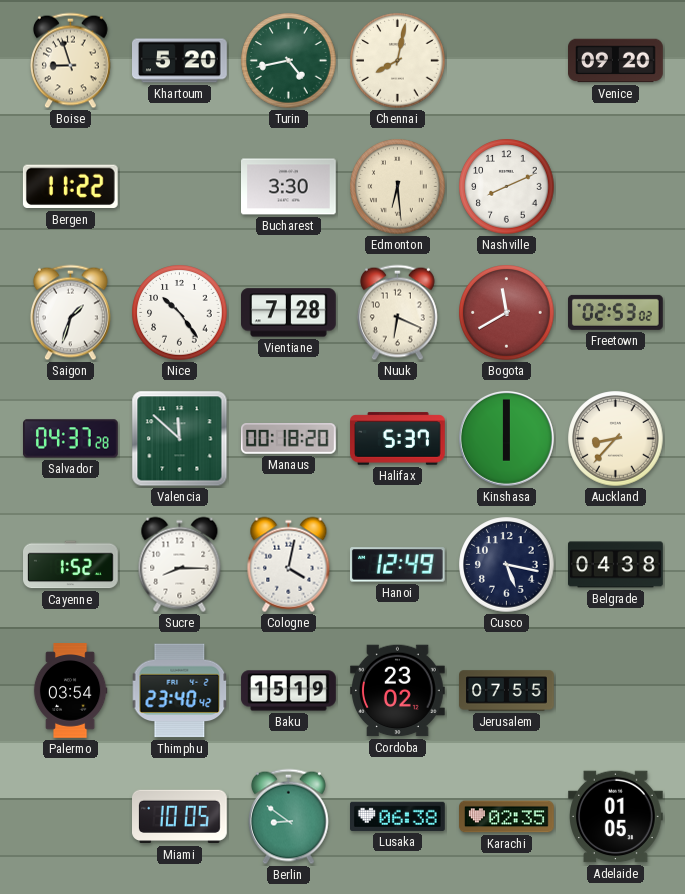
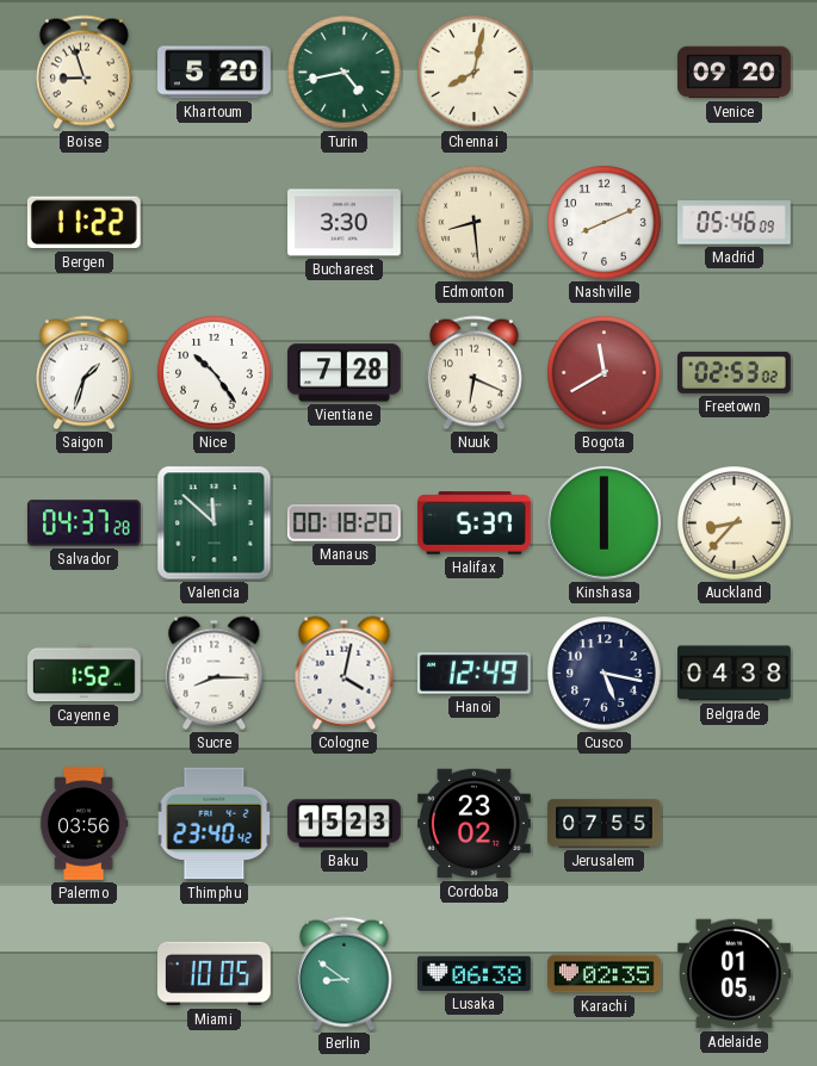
Edmonton: 6:29 -> 8:29 (475, 223)
Madrid: none -> 05:46 (735, 223)
Palermo: 03:54 -> 03:56 (83, 824)
Baku: 15:19 -> 15:23 (345, 824)
